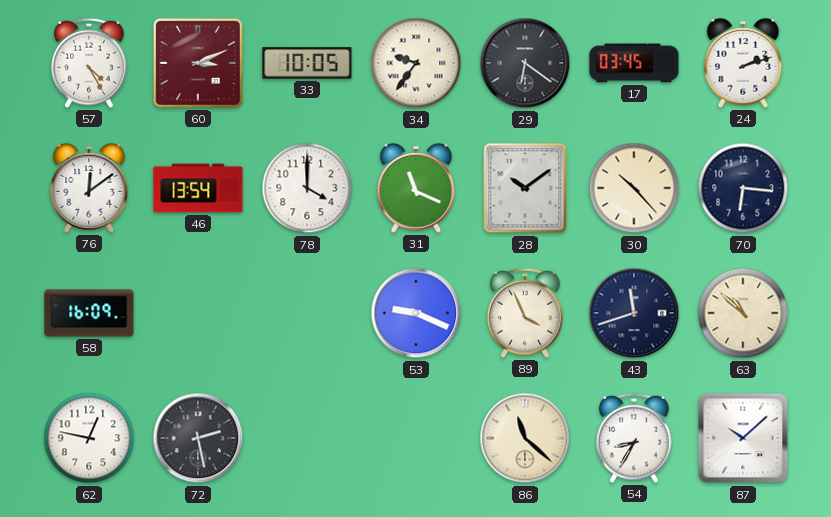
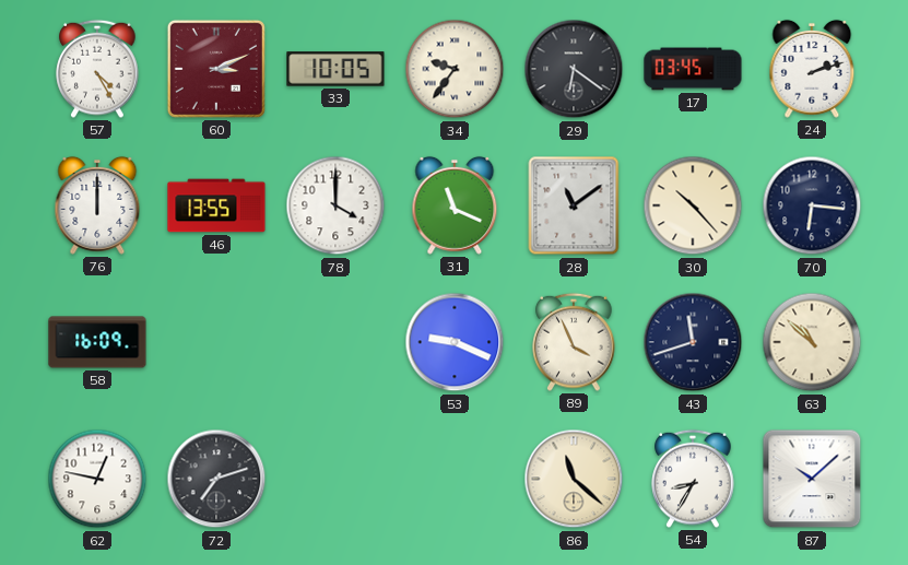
76: 12:09 -> 12:00 (97, 205)
46: 13:54 -> 13:55 (216, 205)
28: 10:09 -> 11:09 (574, 205)
72: 2:28 -> 7:12 (216, 479)
